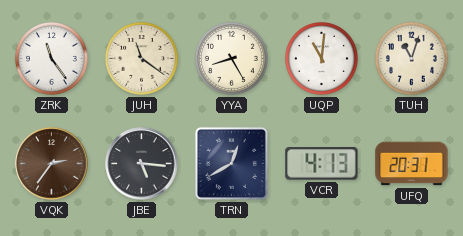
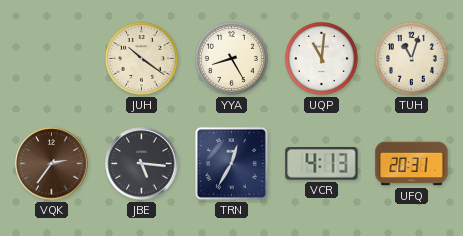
ZRK: 11:24 -> none (51, 58)
JUH: 11:21 -> 10:21 (141, 58)
TRN: 12:40 -> 12:35 (231, 163)
